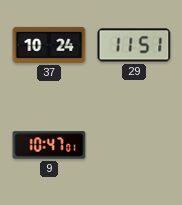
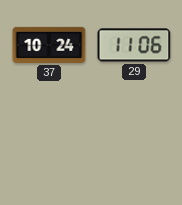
29: 11:51 -> 11:06 (134, 45)
9: 10:47 -> none (49, 145)
